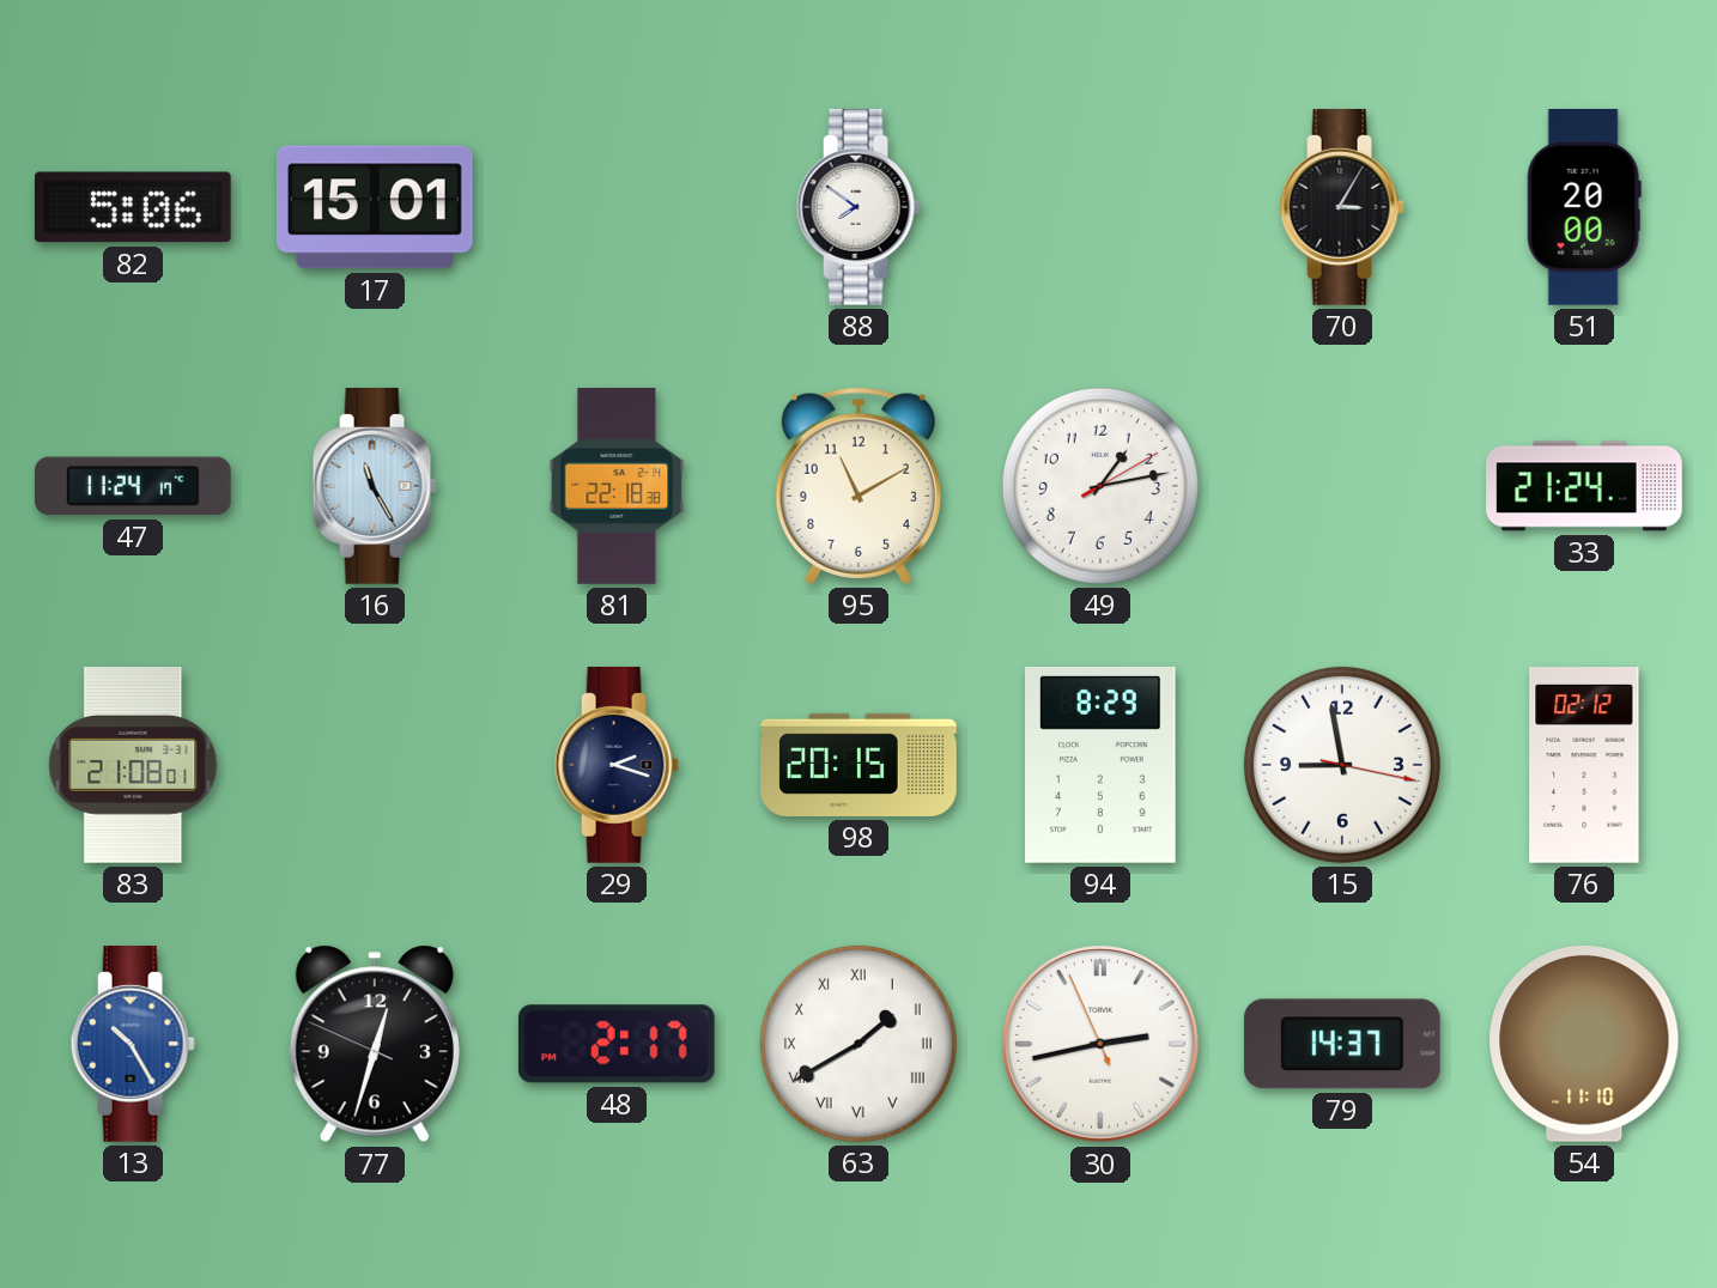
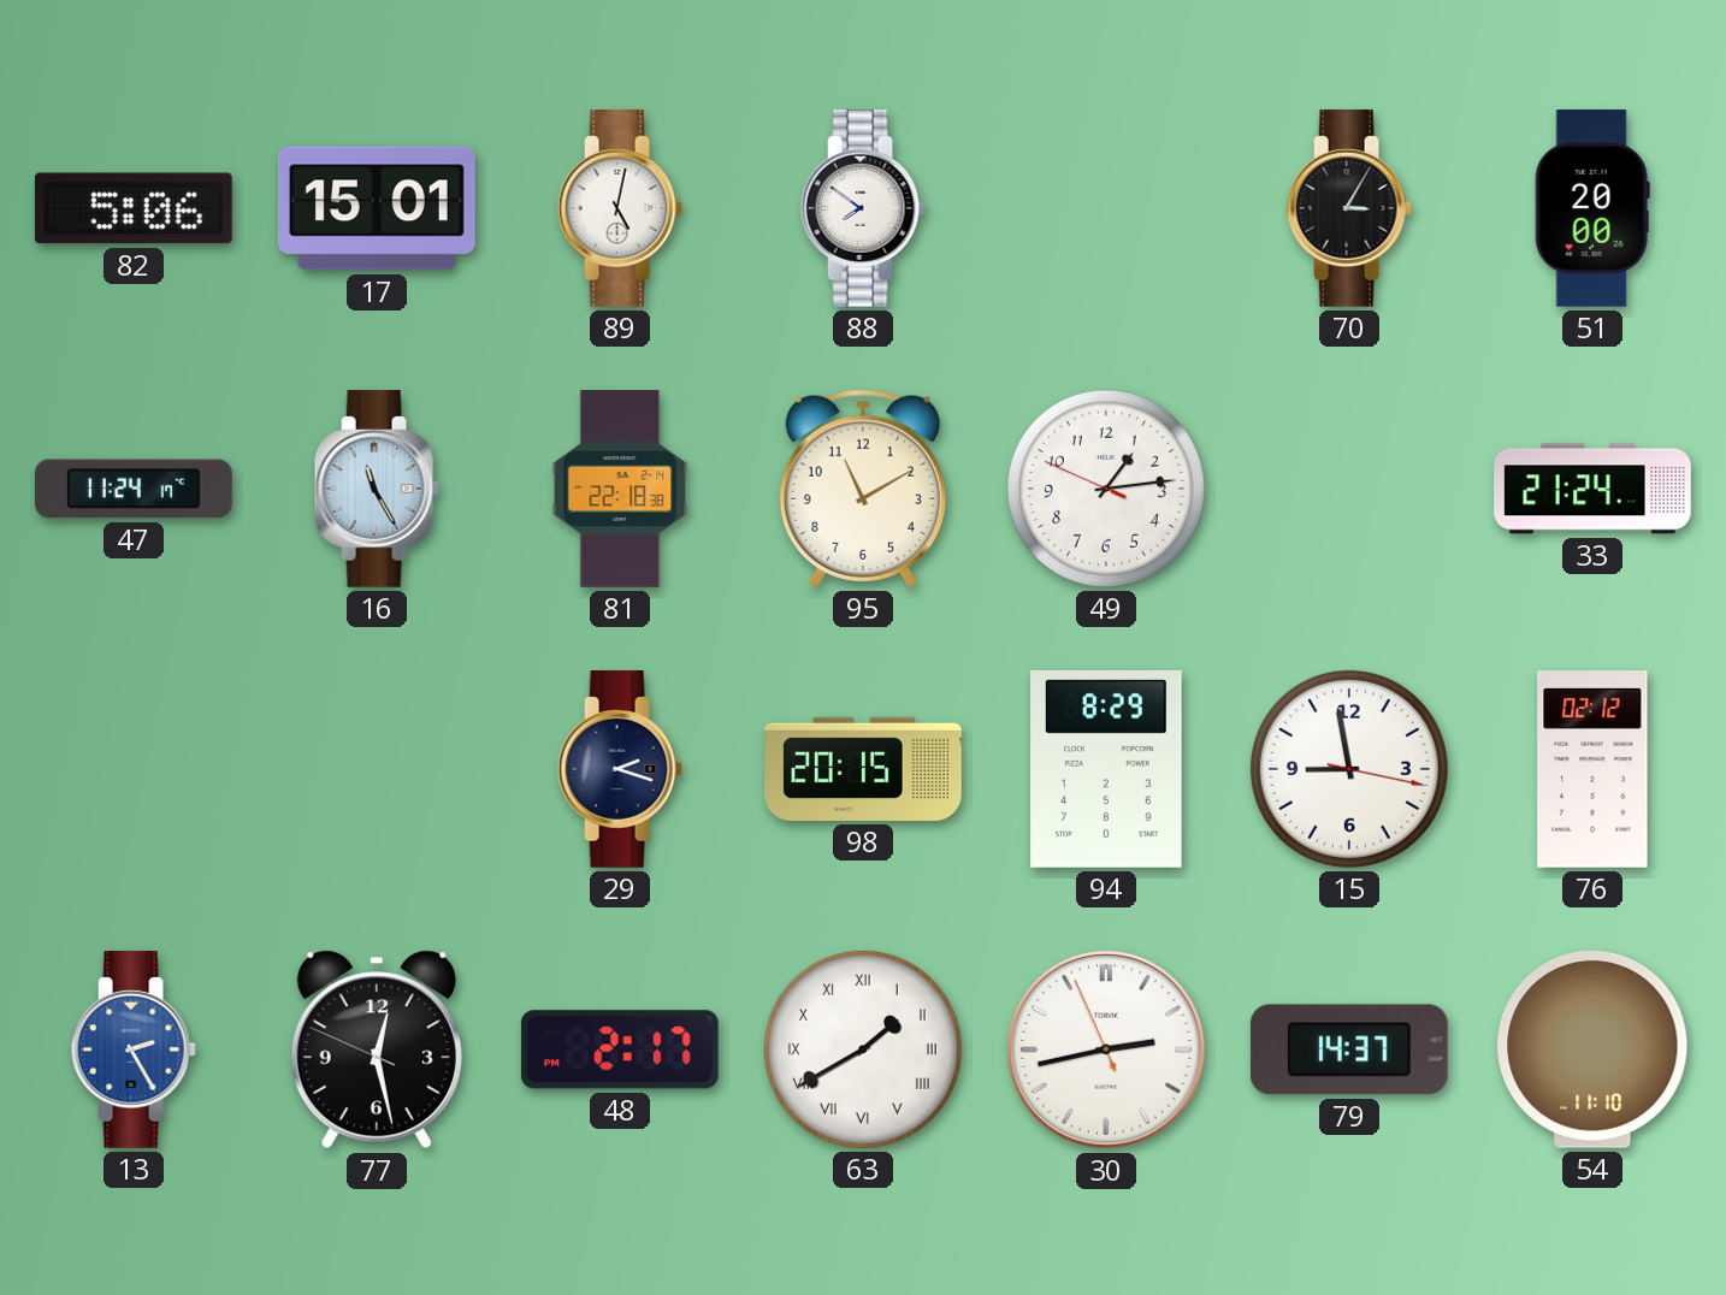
89: none -> 5:02 (620, 209)
49: 1:13:10 -> 1:13:49 (1106, 489)
83: 21:08 -> none (133, 766)
13: 10:25 -> 2:25 (134, 1051)
77: 12:32 -> 12:27 (377, 1049)
